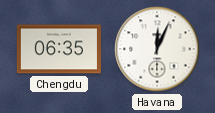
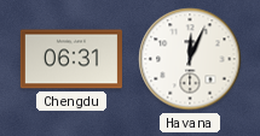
Chengdu: 06:35 -> 06:31 (71, 59)
